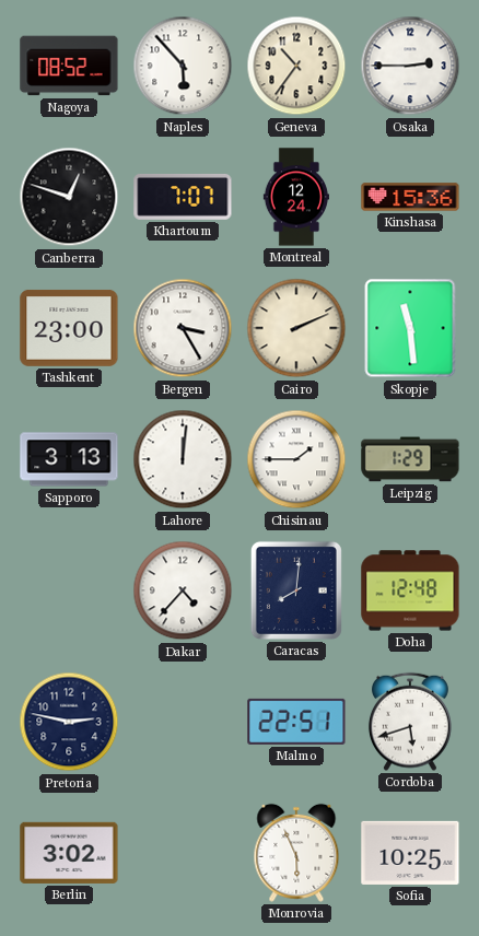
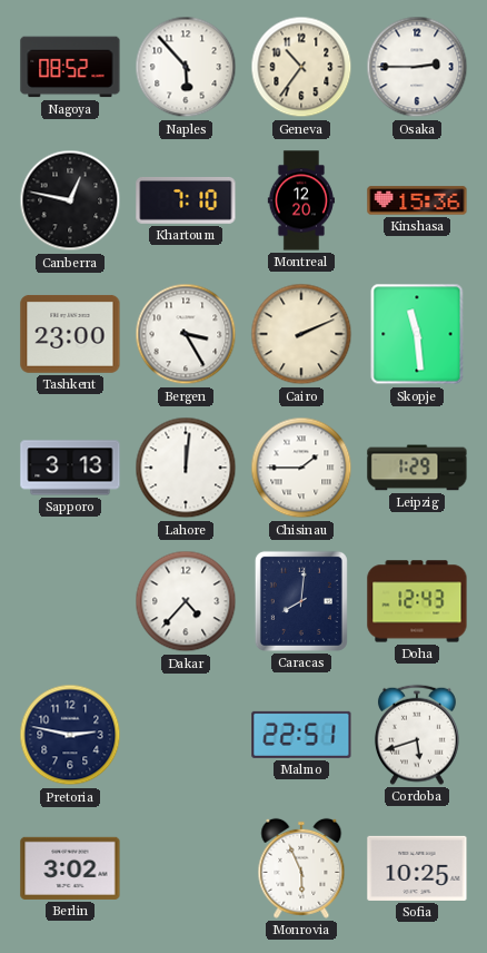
Canberra: 12:48 -> 12:47 (70, 200)
Khartoum: 7:07 -> 7:10 (186, 200)
Montreal: 12:24 -> 12:20 (301, 200)
Doha: 12:48 -> 12:43 (417, 601)
